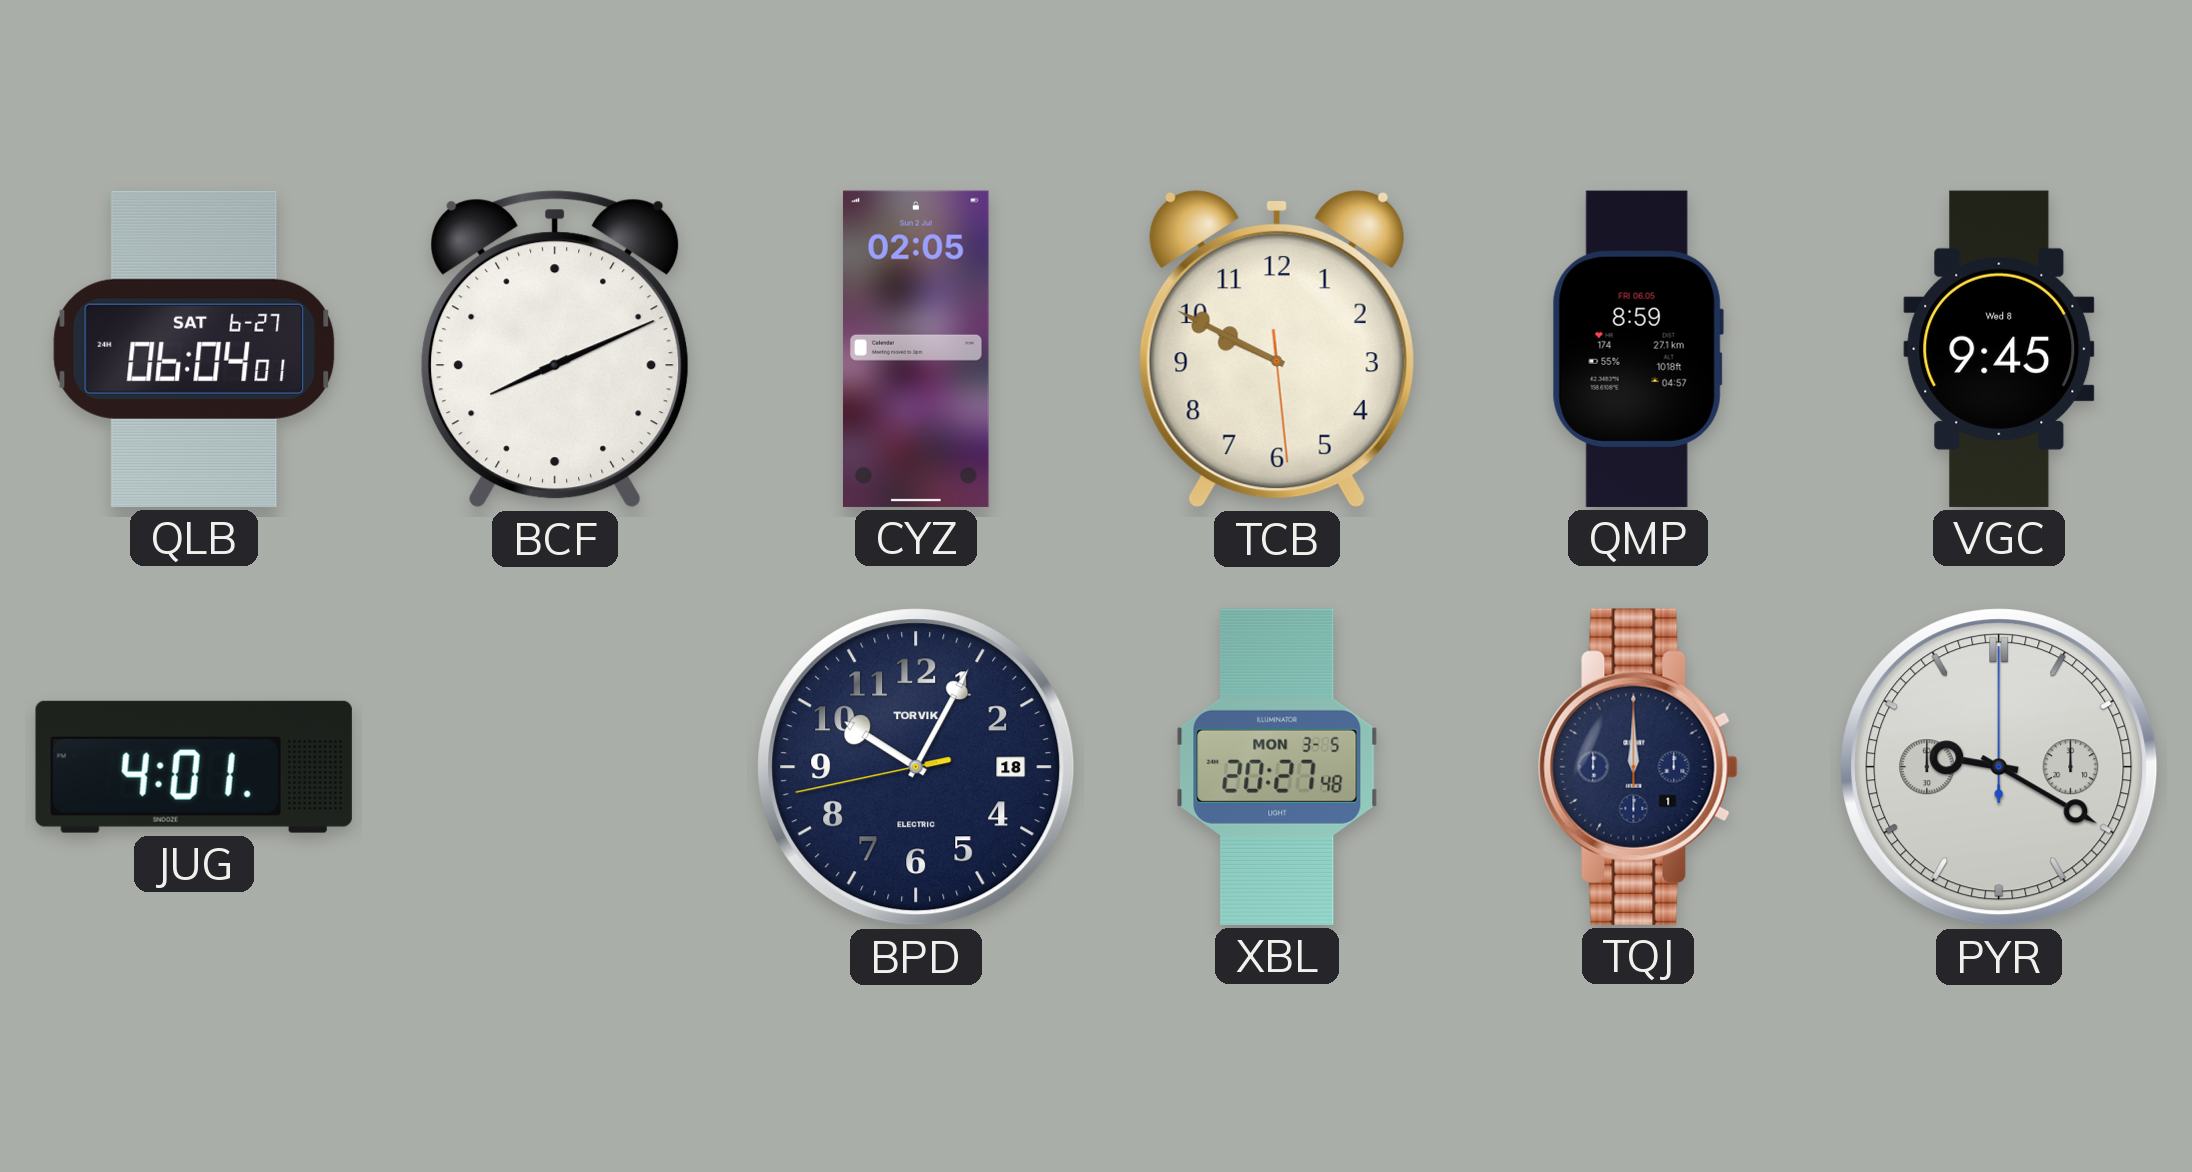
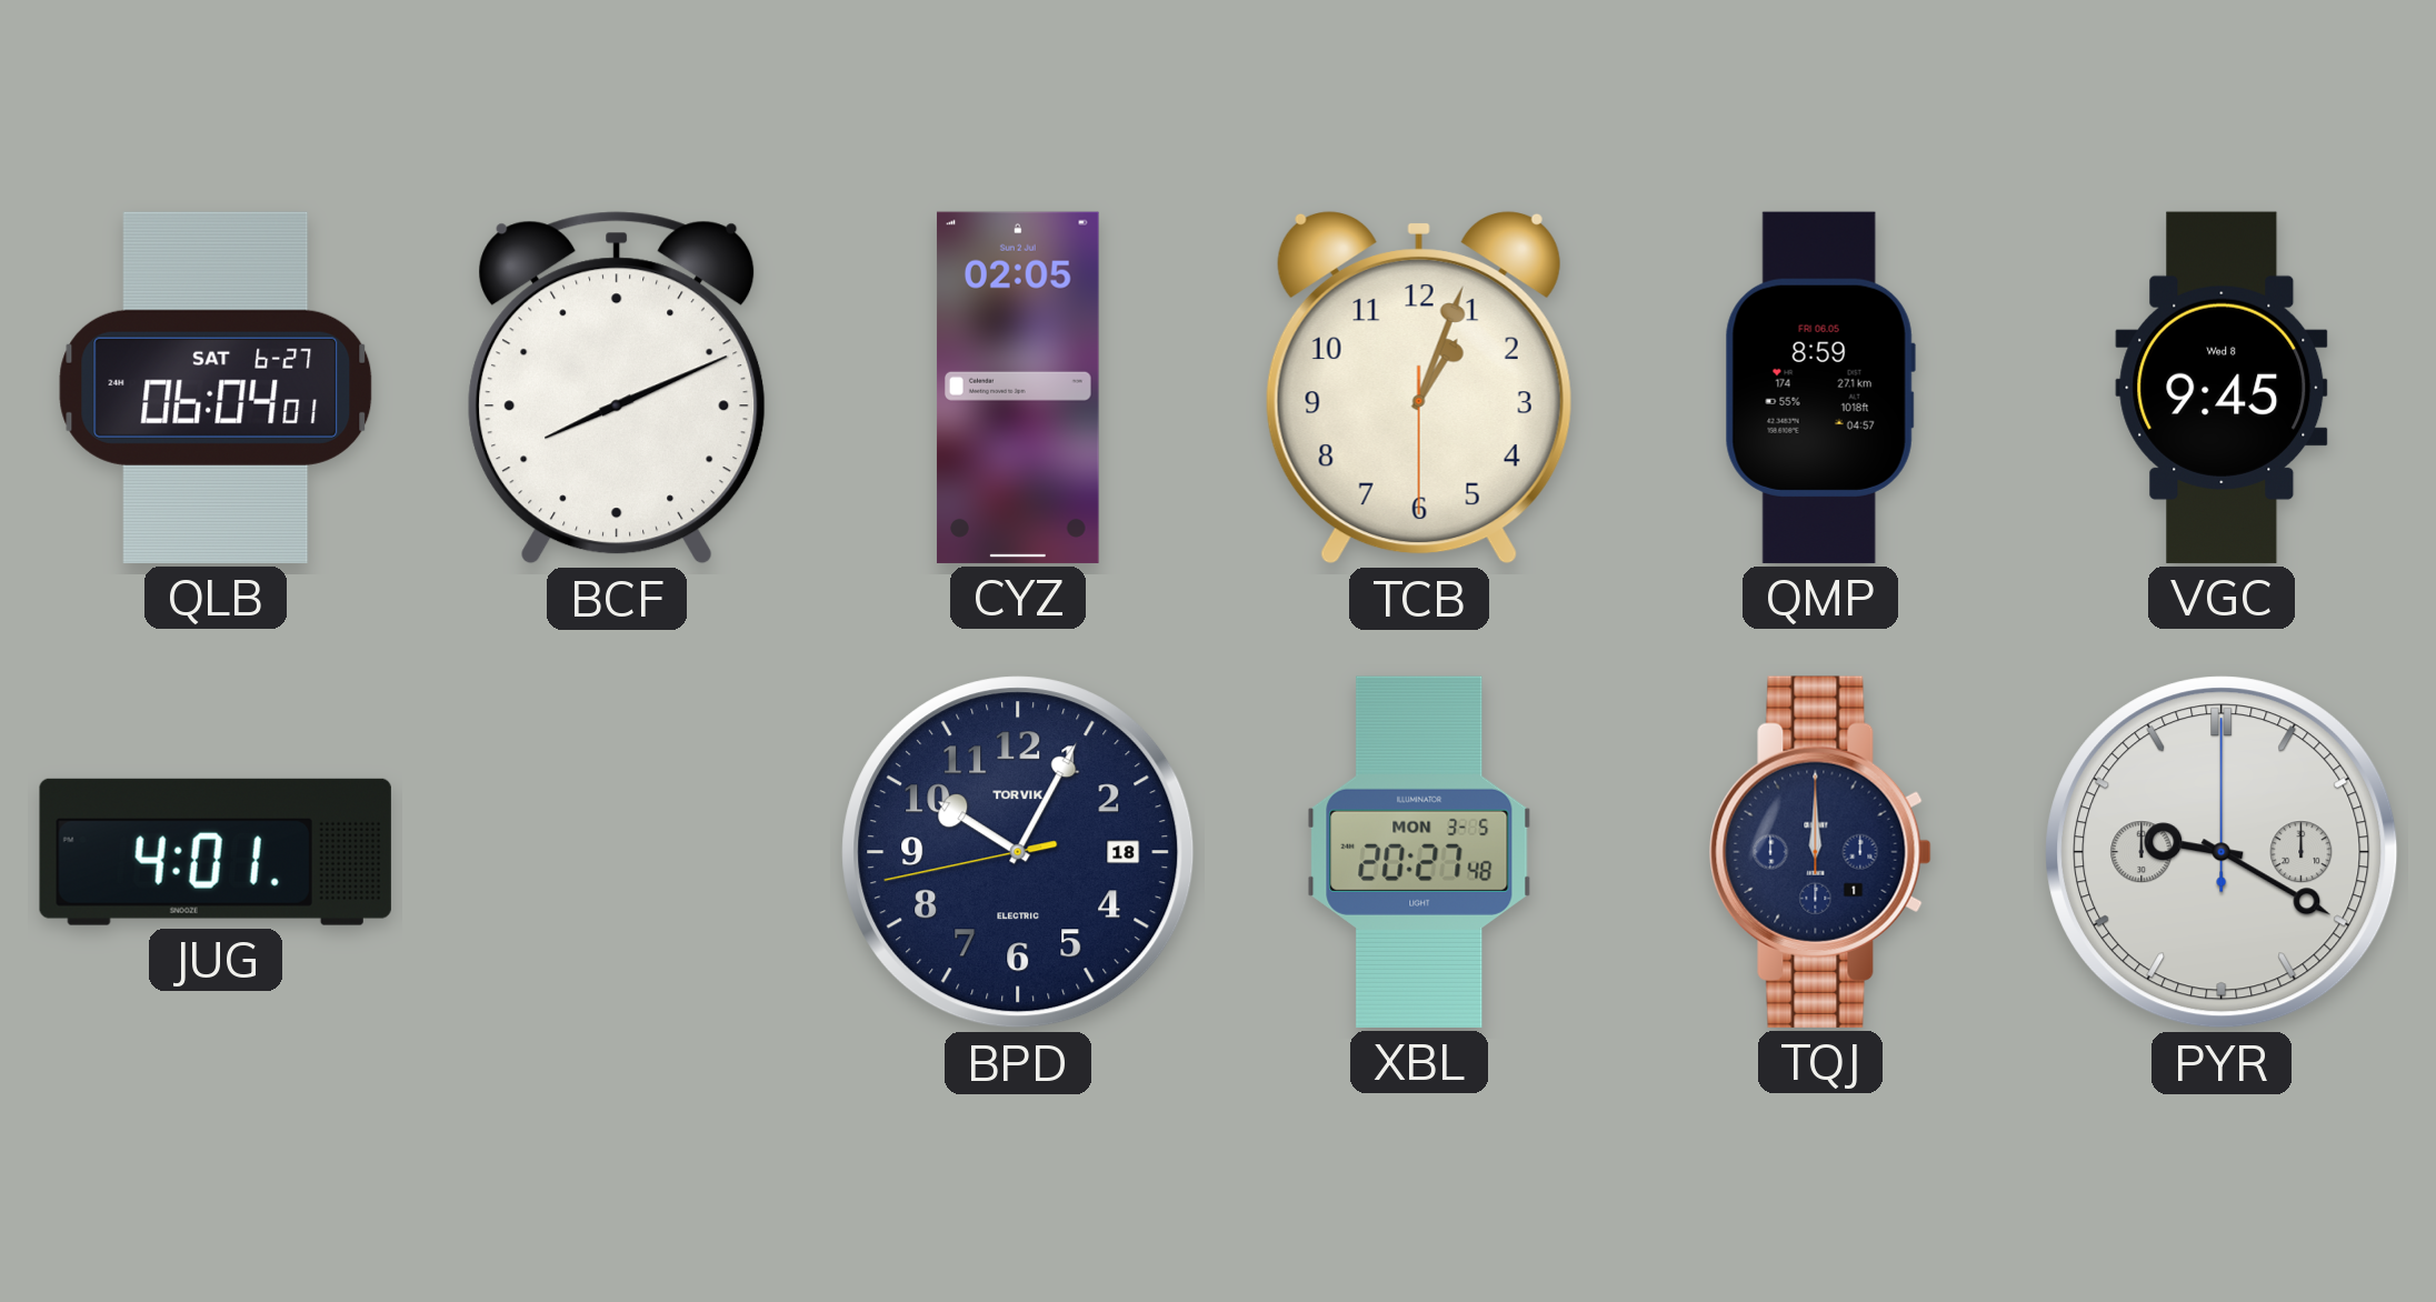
TCB: 9:49 -> 1:03 (1419, 388)
